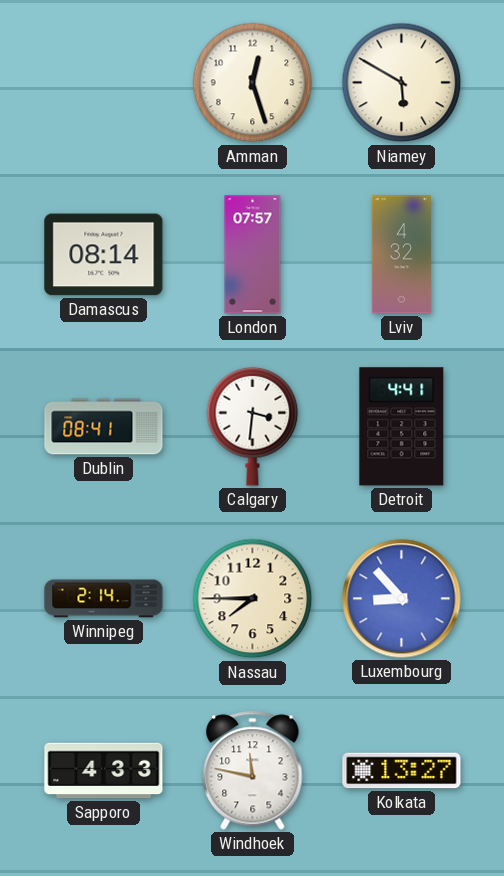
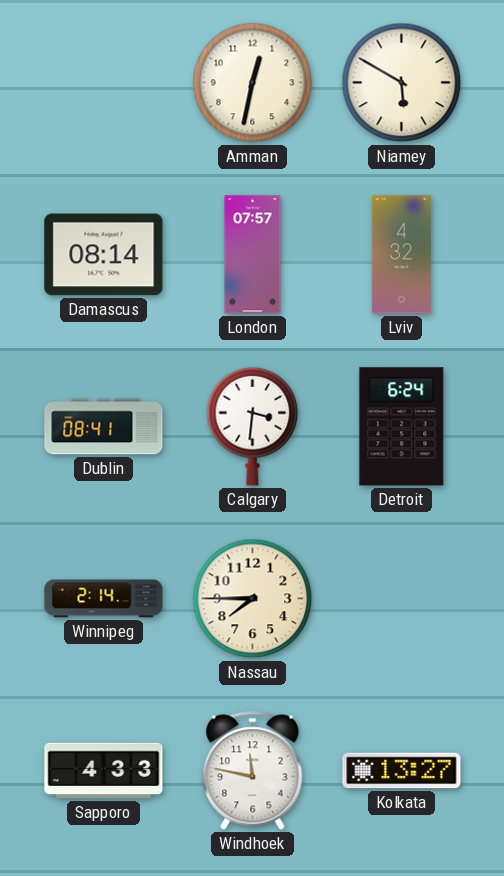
Amman: 12:27 -> 12:32 (253, 83)
Detroit: 4:41 -> 6:24 (402, 427)
Luxembourg: 8:53 -> none (402, 599)
